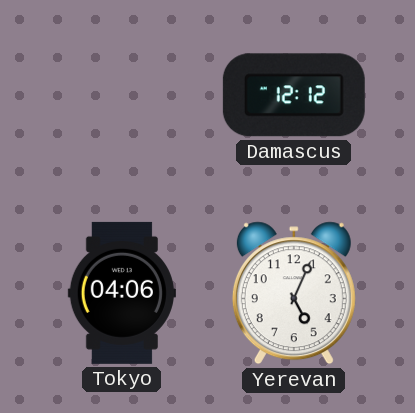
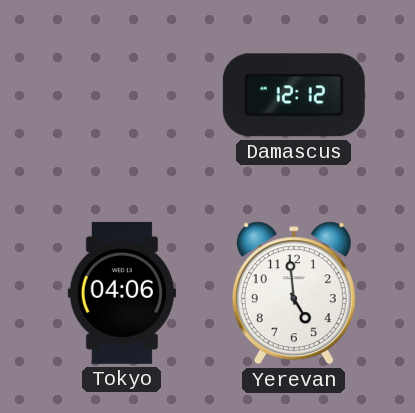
Yerevan: 5:04 -> 4:59 (294, 293)
